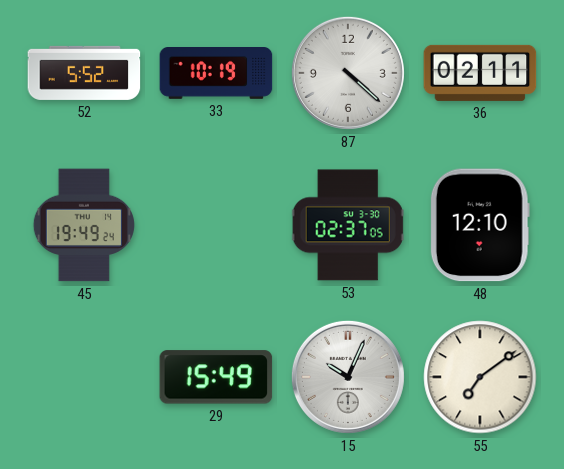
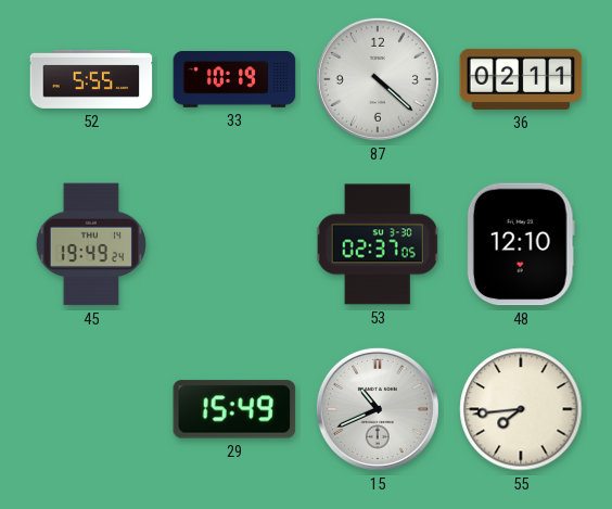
52: 5:52 -> 5:55 (91, 79)
15: 10:04 -> 10:41 (378, 409)
55: 7:09 -> 7:44 (521, 409)
